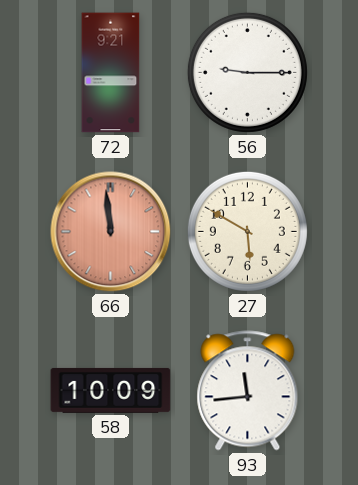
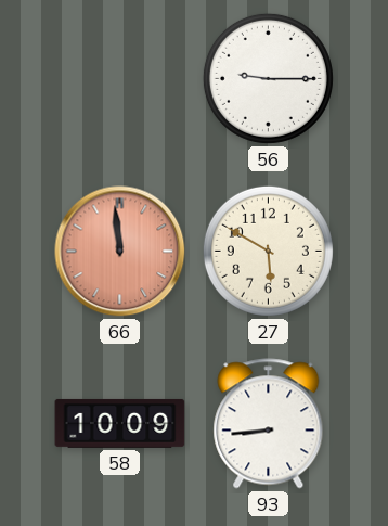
72: 9:21 -> none (111, 73)
93: 11:44 -> 8:44 (269, 424)
